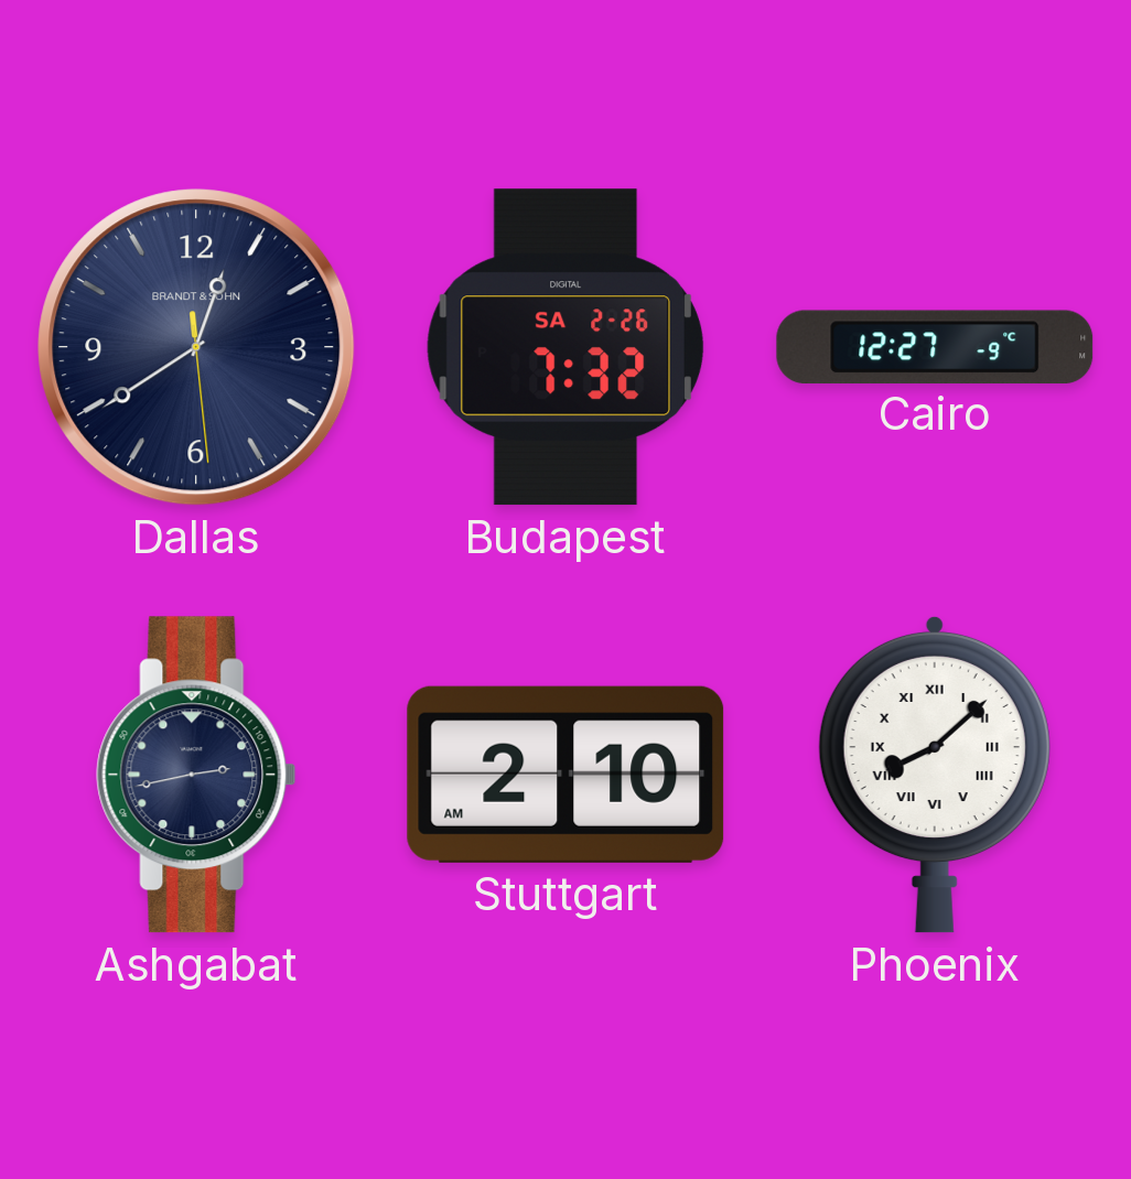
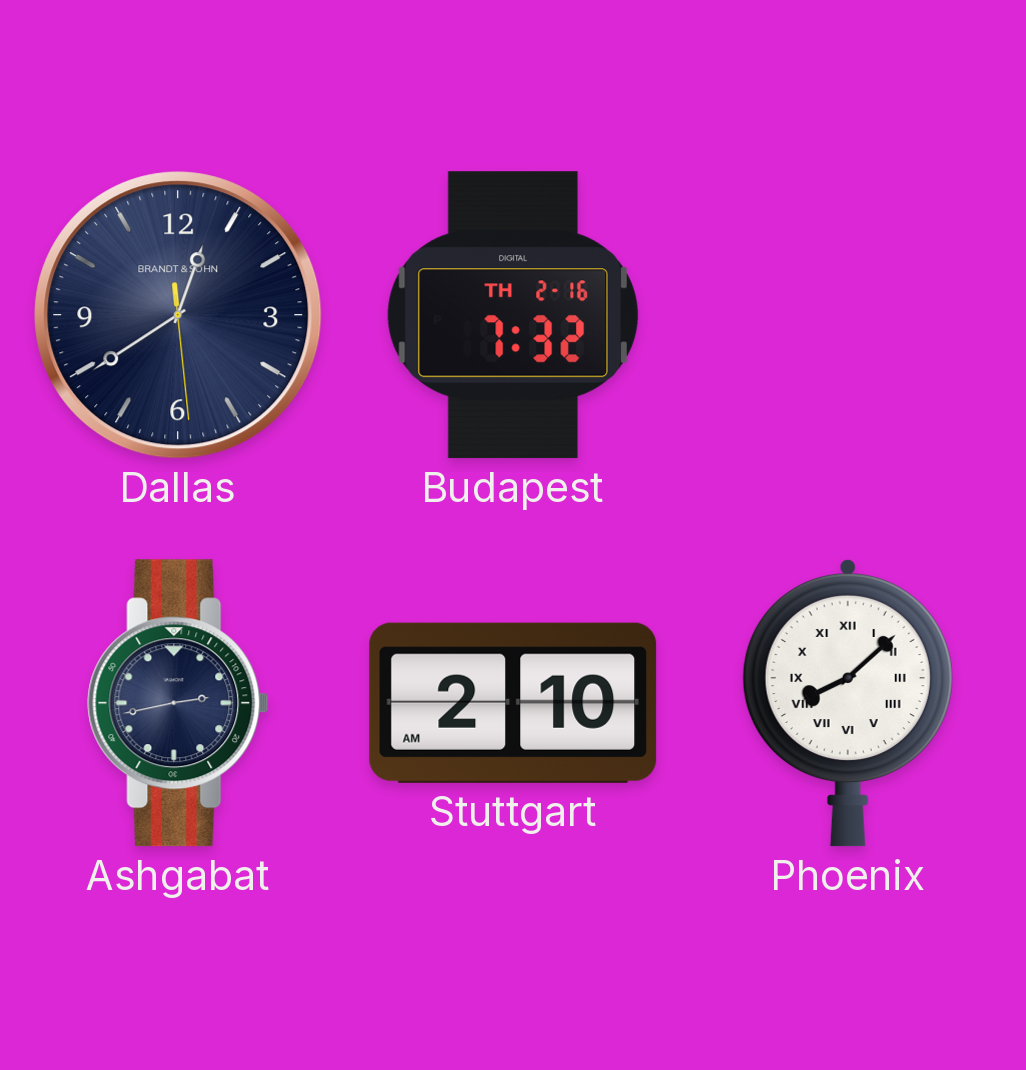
Budapest date: SA 2-26 -> TH 2-16 (513, 315)
Cairo: 12:27 -> none (935, 346)
